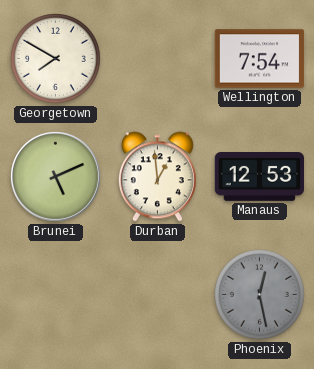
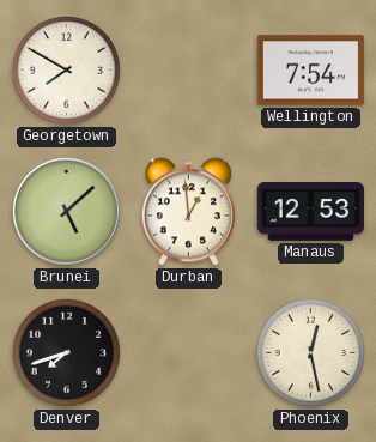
Brunei: 5:11 -> 5:08 (67, 212)
Denver: none -> 7:42 (67, 353)
Phoenix dial: grey -> cream (311, 353)
